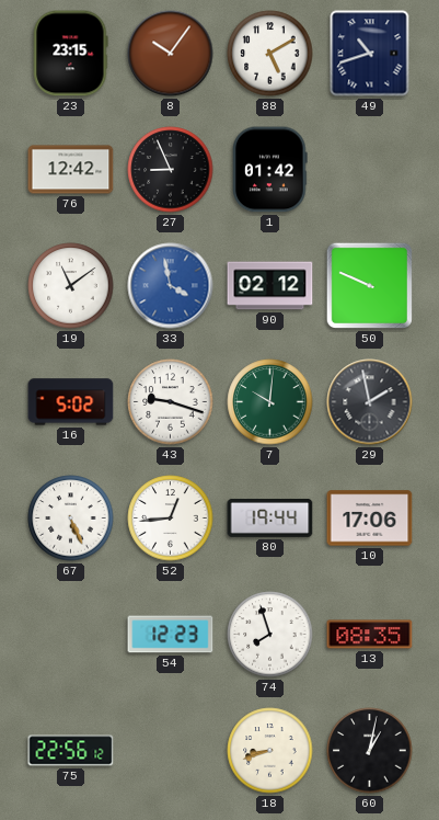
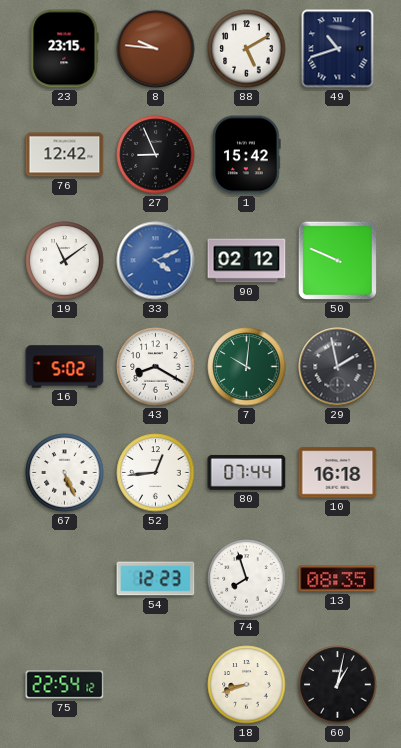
8: 10:06 -> 9:46 (156, 49)
1: 01:42 -> 15:42 (247, 155)
33: 3:58 -> 4:11 (156, 261)
43: 9:18 -> 8:20 (156, 367)
80: 19:44 -> 07:44 (247, 472)
10: 17:06 -> 16:18 (338, 473)
75: 22:56 -> 22:54 (65, 685)
